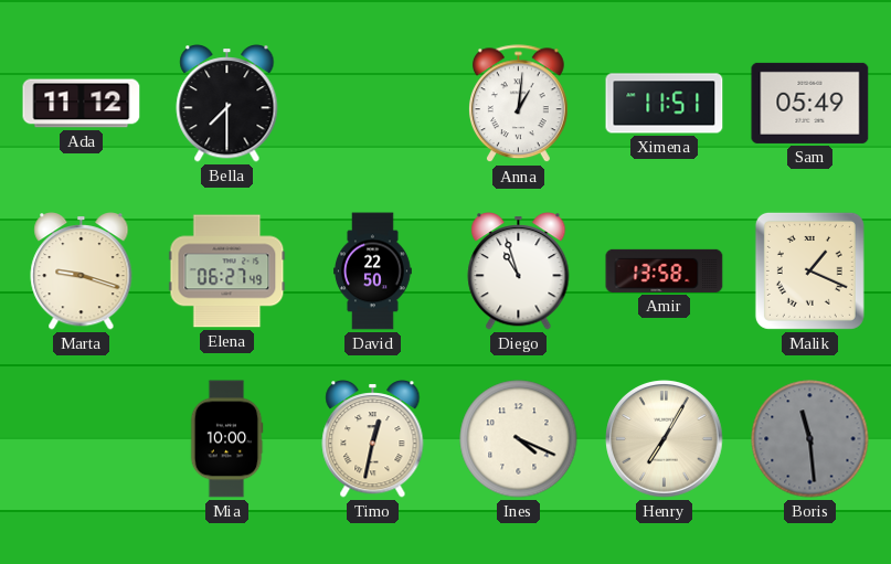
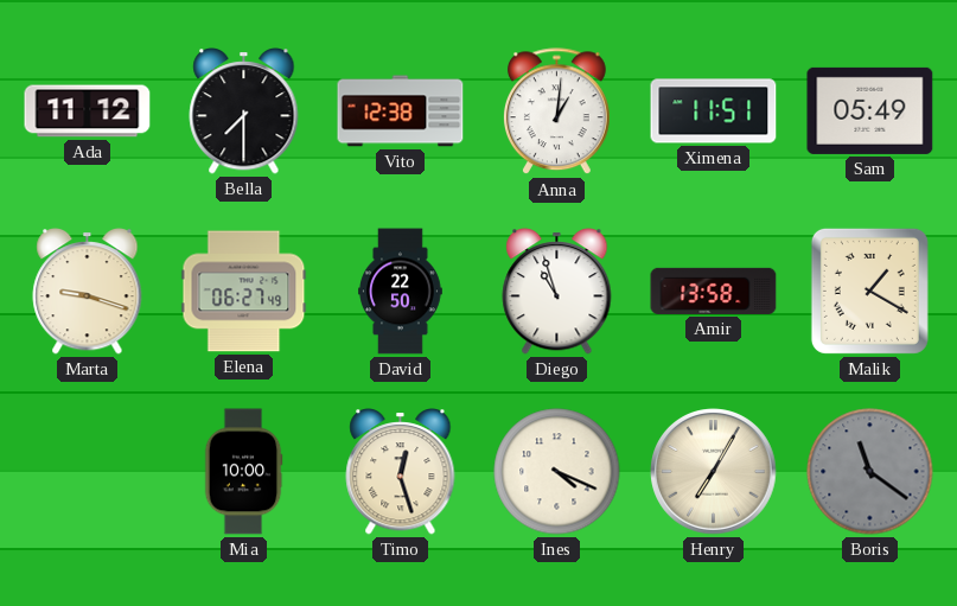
Vito: none -> 12:38 (401, 111)
Malik: 1:19 -> 1:20 (869, 291)
Timo: 12:32 -> 12:27 (401, 472)
Boris: 11:29 -> 11:21 (870, 472)
